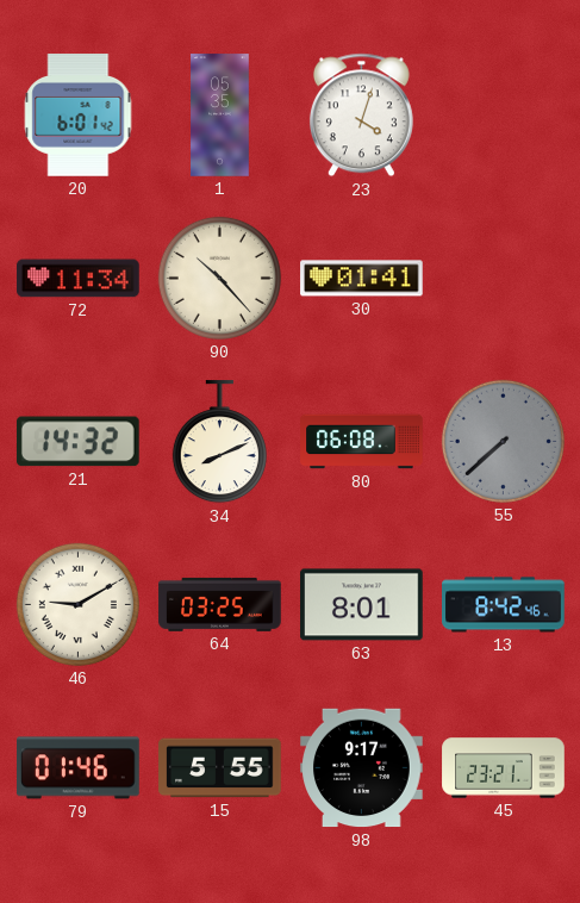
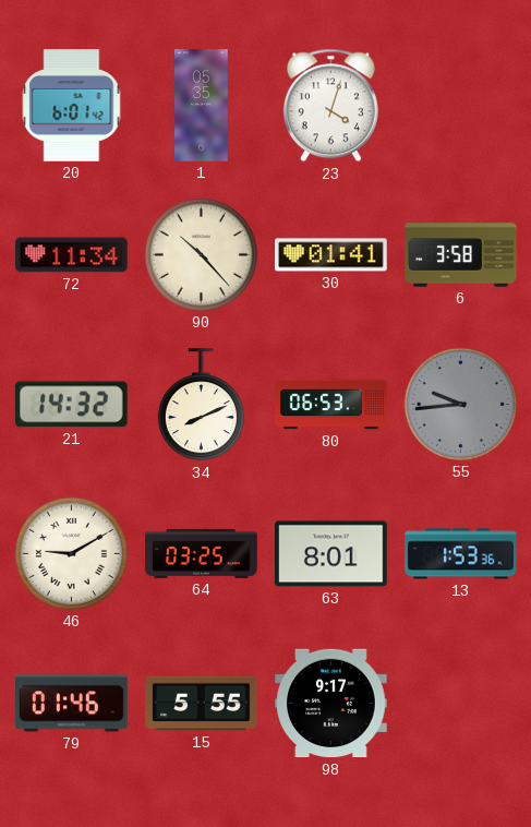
6: none -> 3:58 (461, 255)
80: 06:08 -> 06:53 (331, 405)
55: 7:38 -> 9:44 (460, 404)
13: 8:42 -> 1:53 (461, 554)
45: 23:21 -> none (504, 768)
